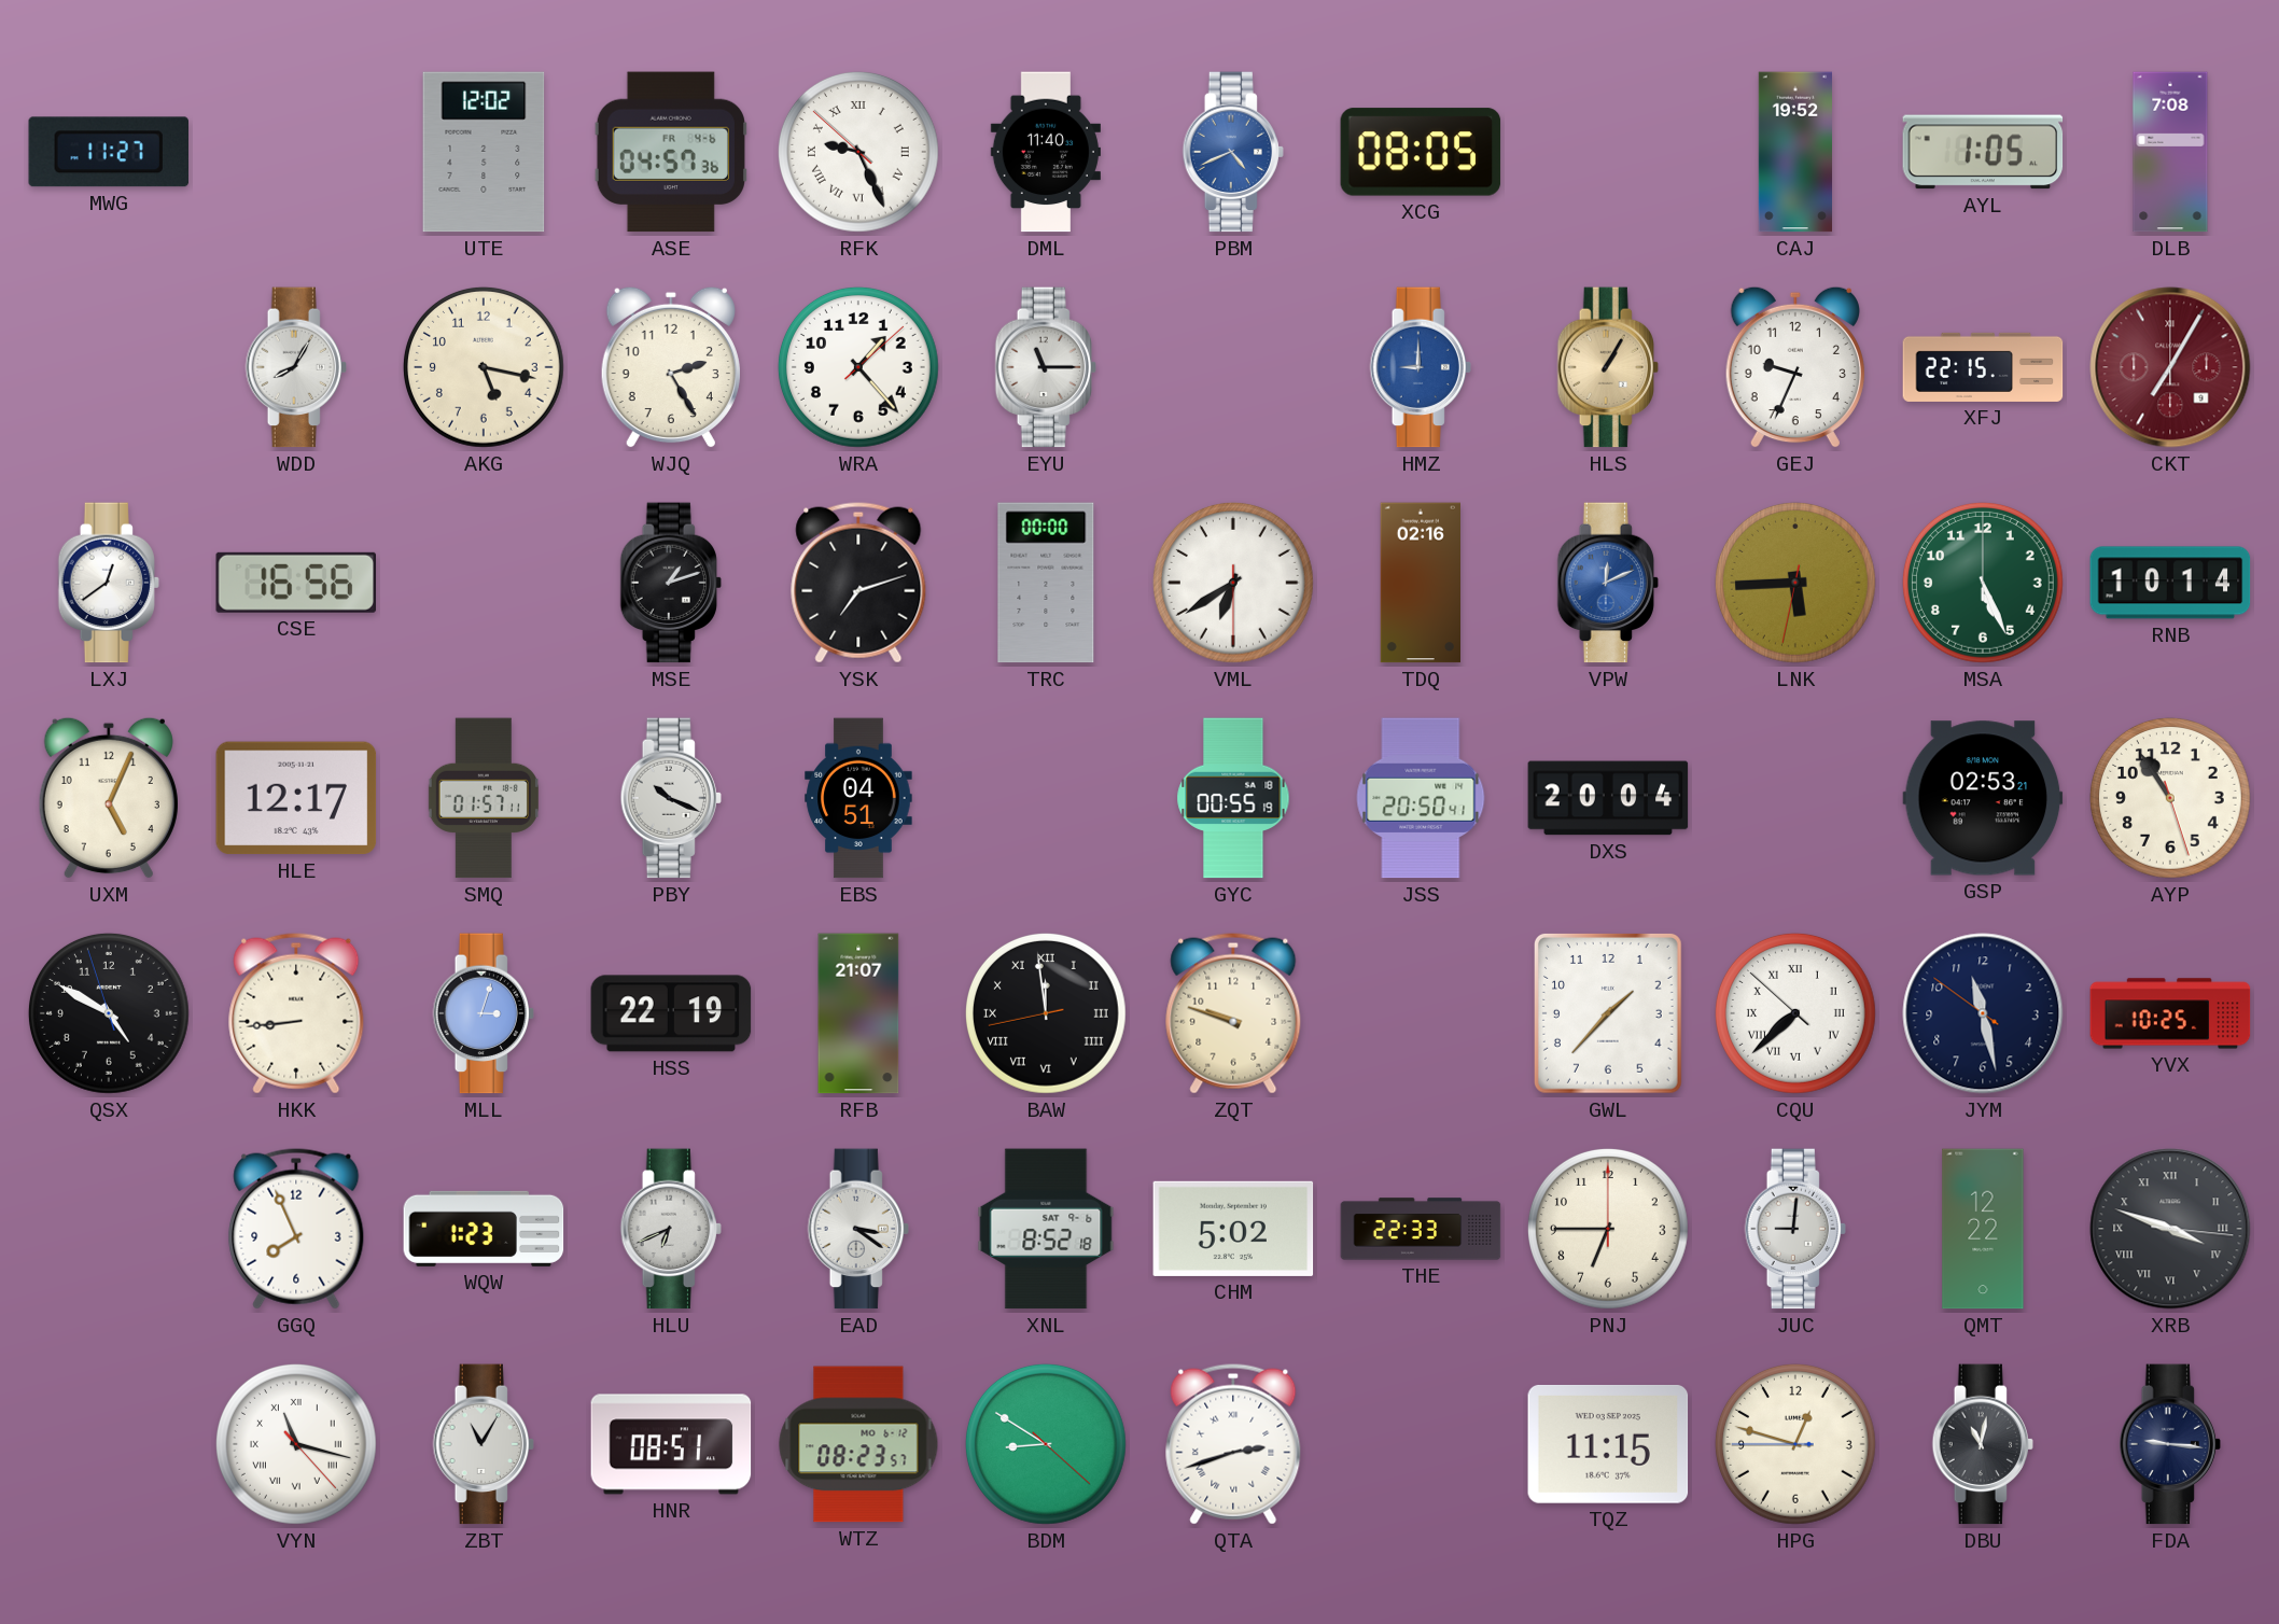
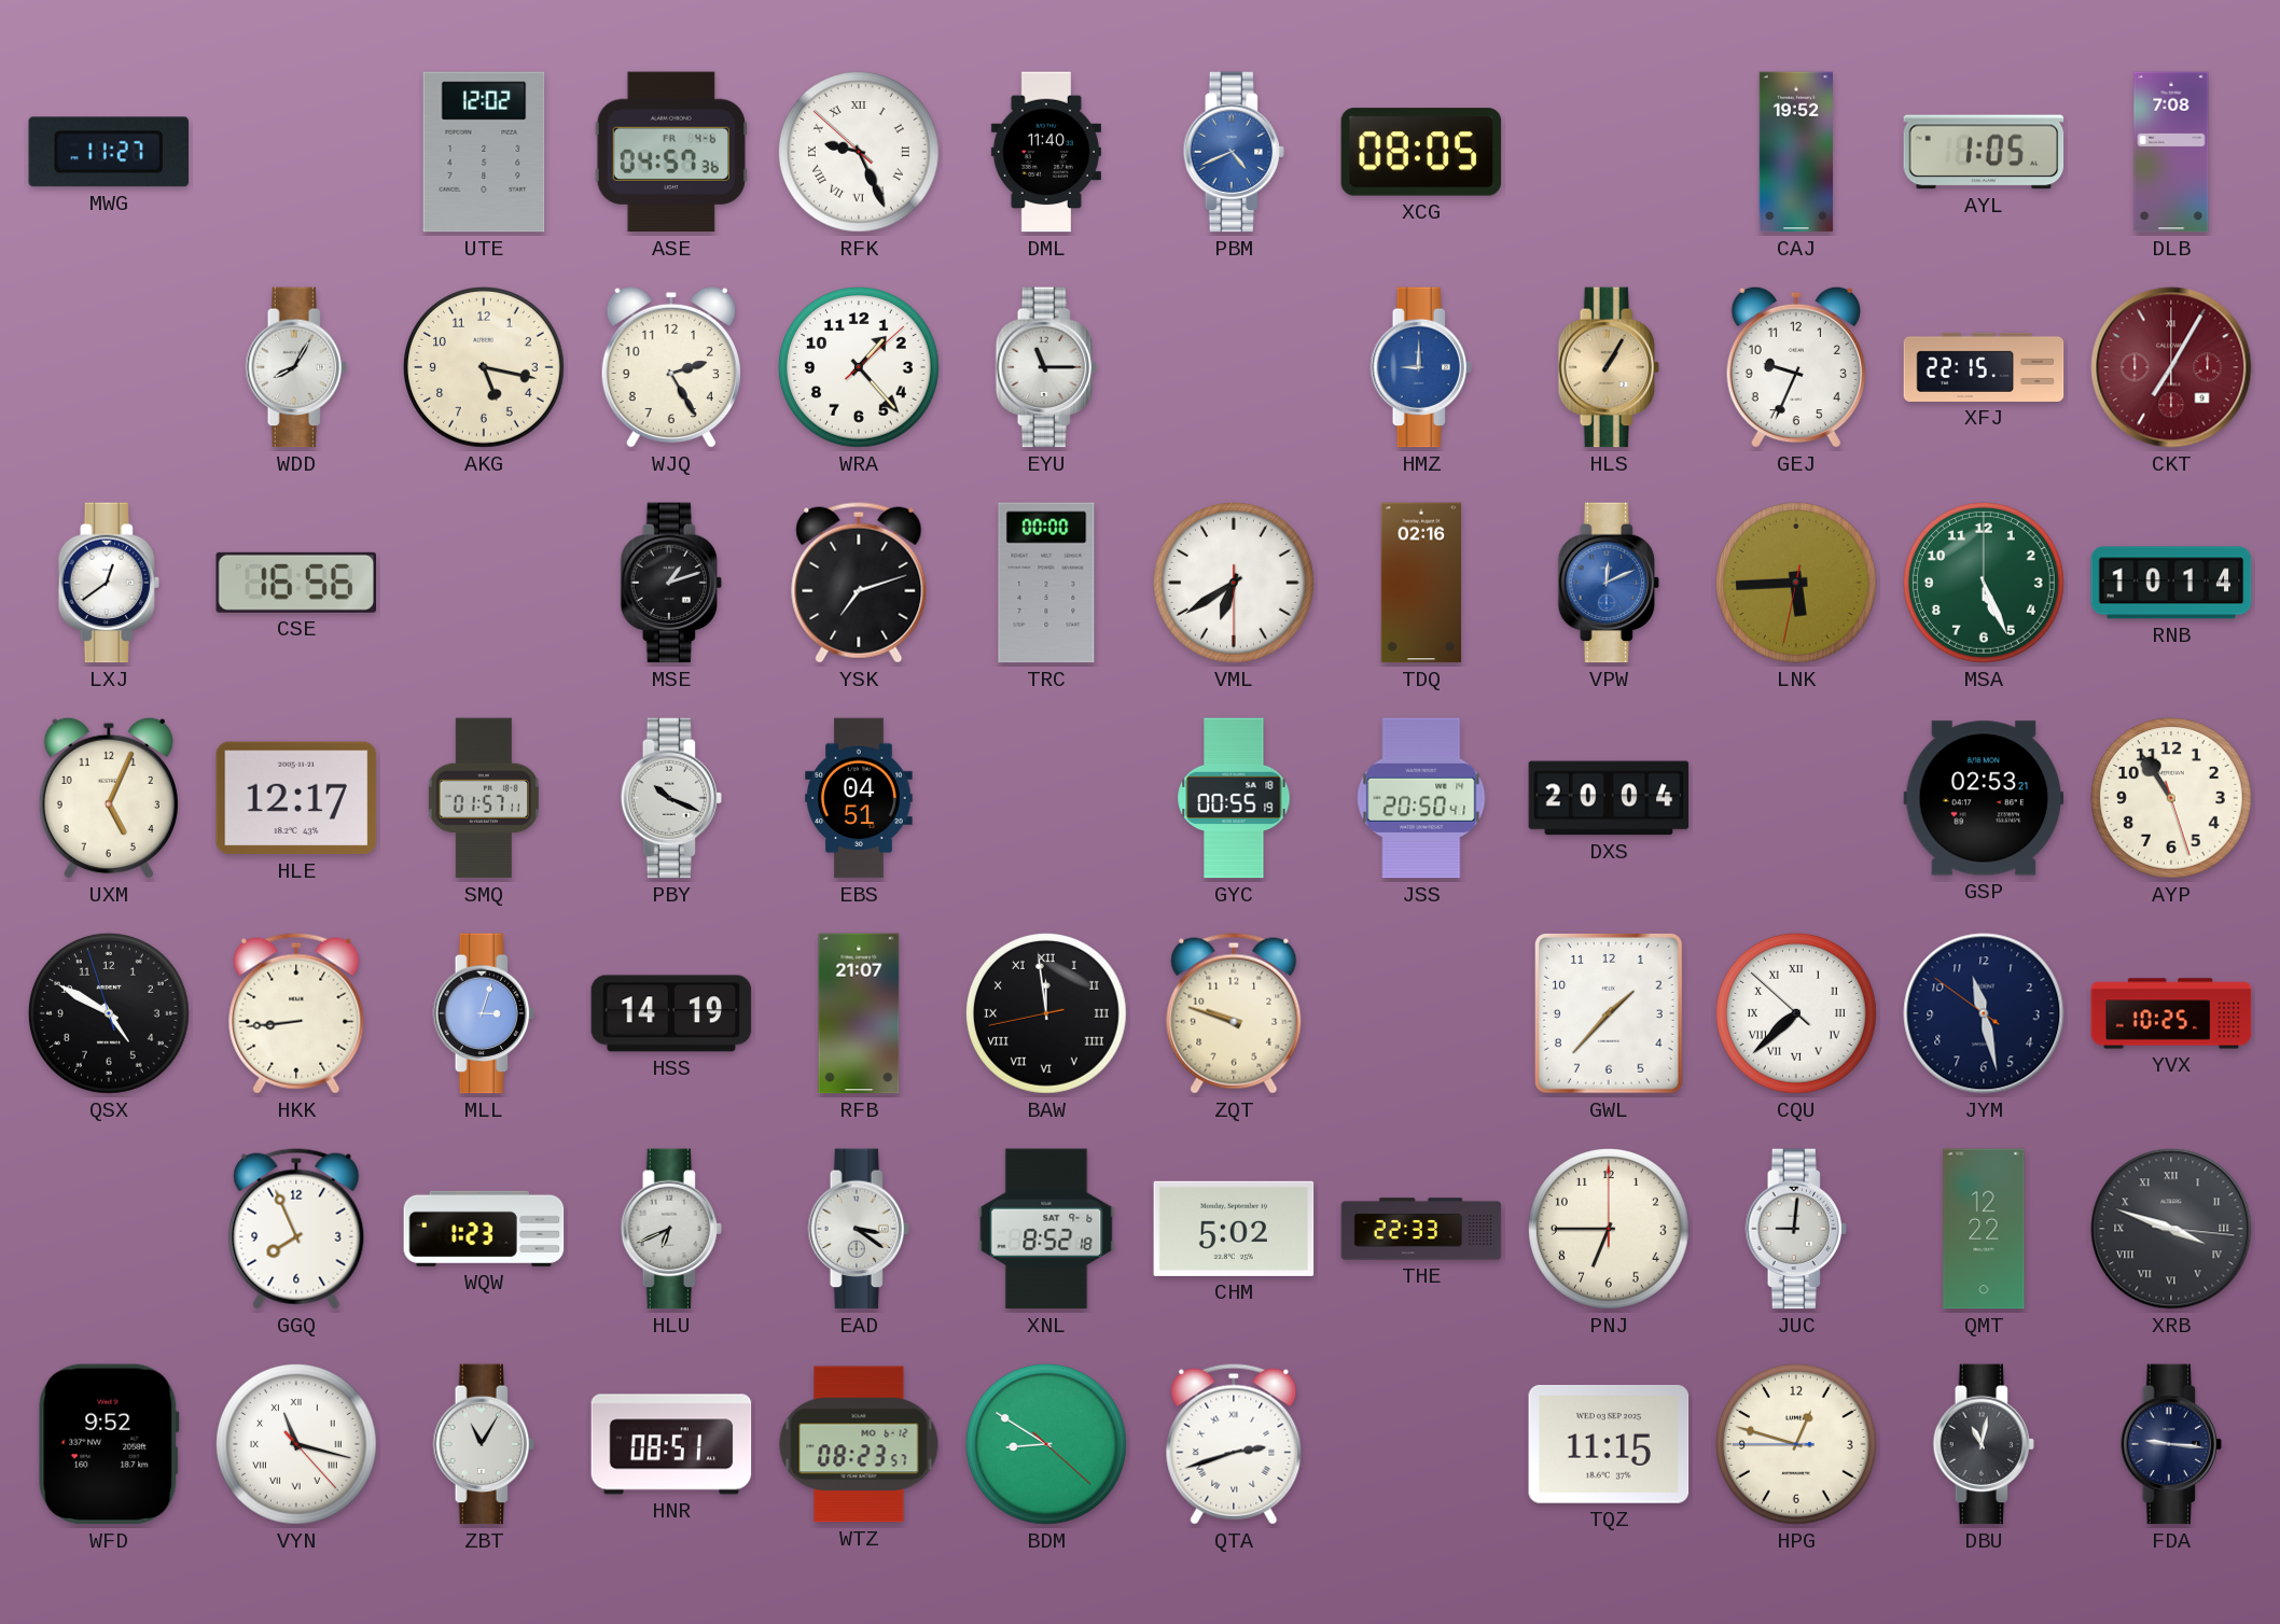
HSS: 22:19 -> 14:19 (671, 1013)
WFD: none -> 9:52 (109, 1444)
